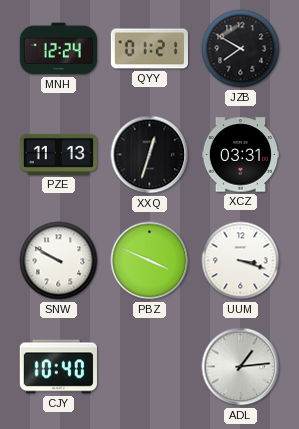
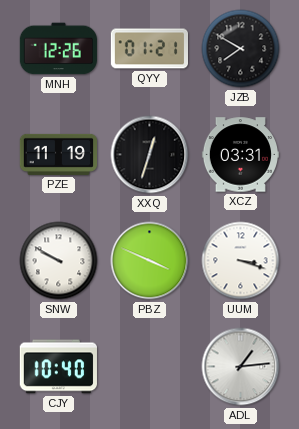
MNH: 12:24 -> 12:26 (58, 49)
PZE: 11:13 -> 11:19 (58, 154)
